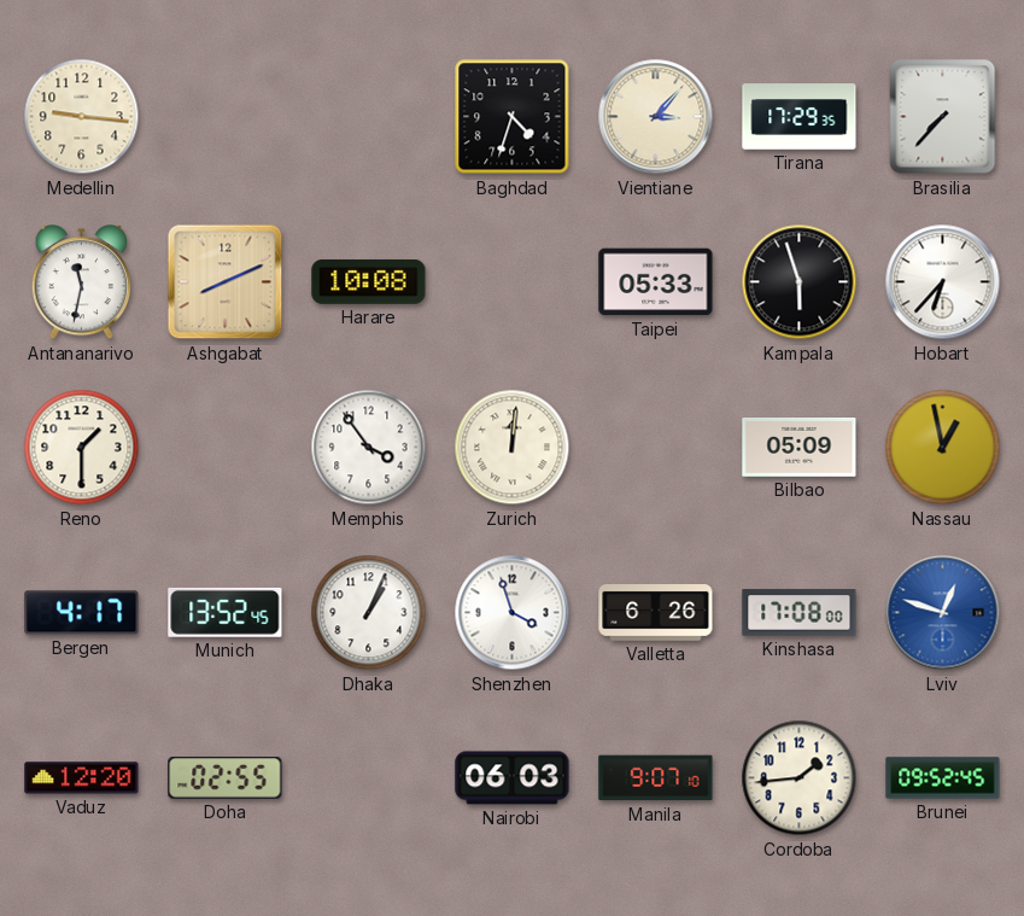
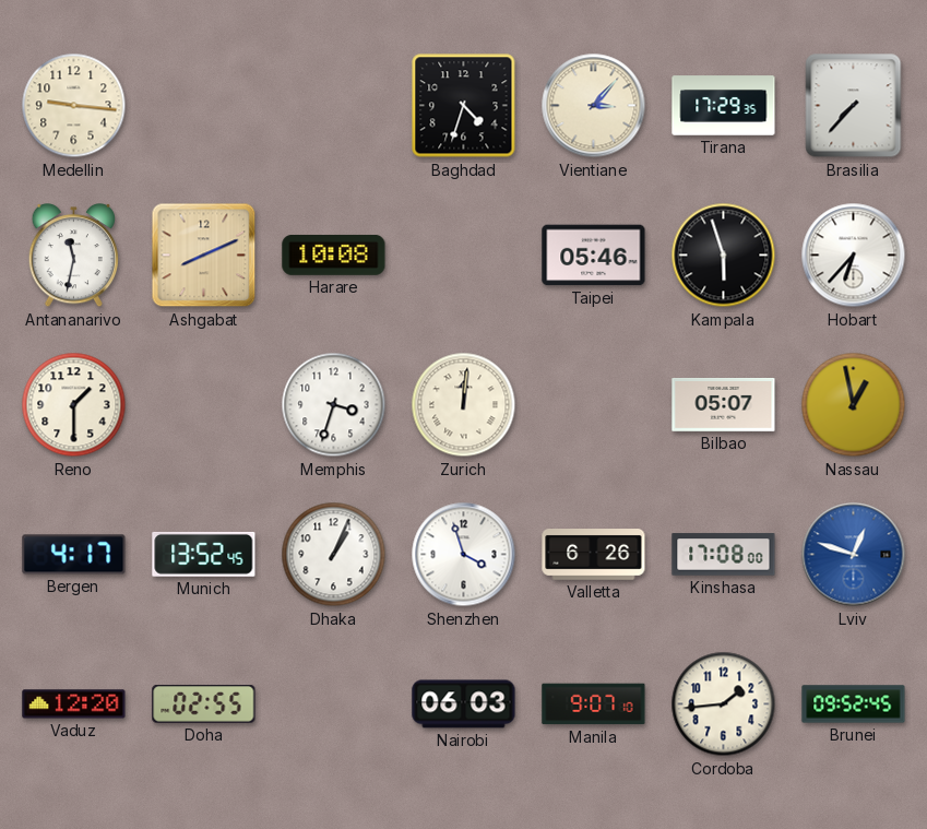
Taipei: 05:33 -> 05:46 (594, 256)
Memphis: 3:54 -> 3:33 (334, 405)
Bilbao: 05:09 -> 05:07 (724, 405)
